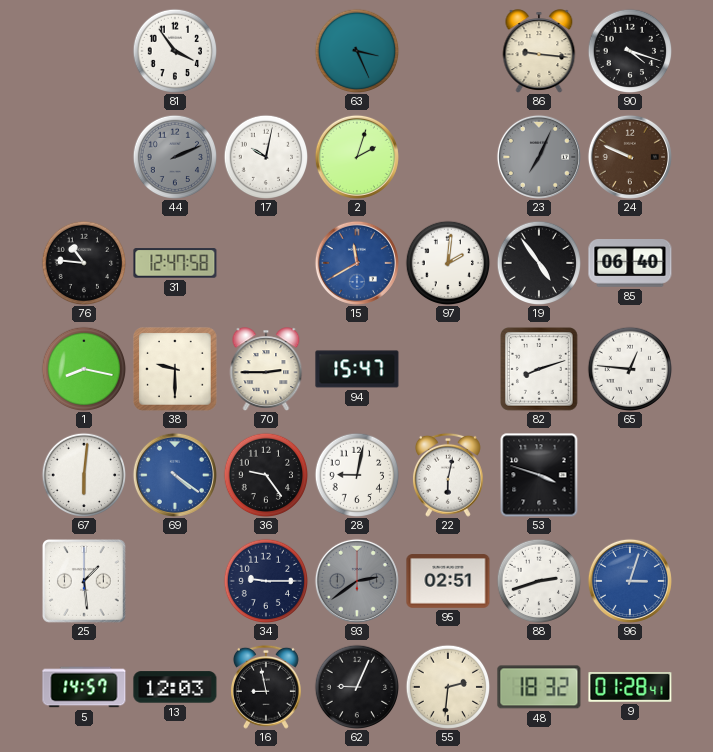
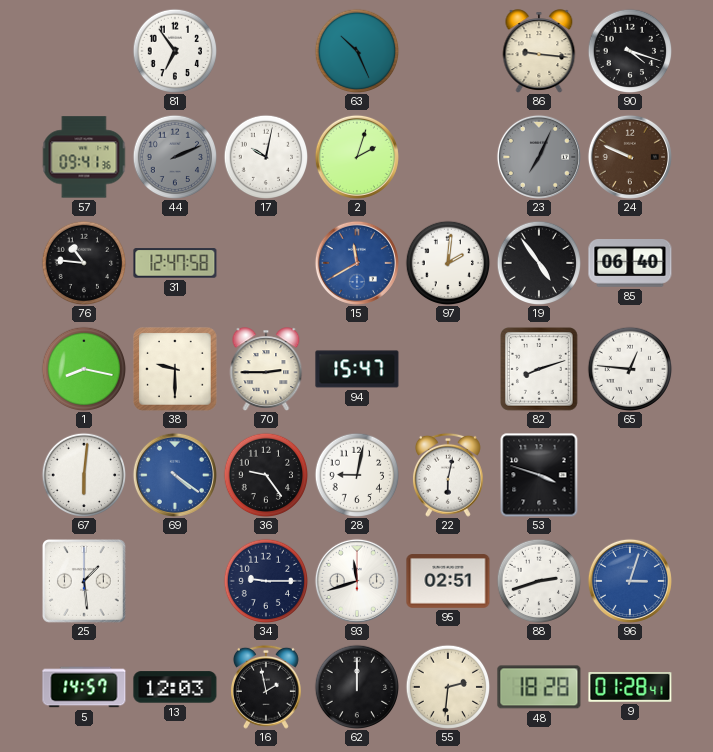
81: 3:54 -> 6:54 (175, 51)
63: 3:26 -> 10:26 (357, 51)
57: none -> 09:41 (84, 157)
93: 2:39 -> 11:42 (357, 581)
93 dial: grey -> white (357, 581)
16: 8:58 -> 1:58 (266, 687)
62: 9:04 -> 12:00 (357, 687)
48: 18:32 -> 18:28 (539, 687)
